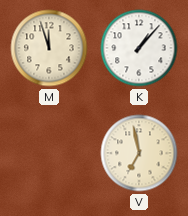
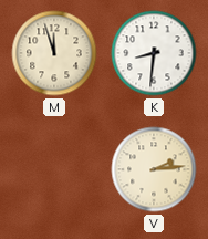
K: 1:07 -> 8:31 (154, 53)
V: 6:58 -> 2:14 (154, 169)
